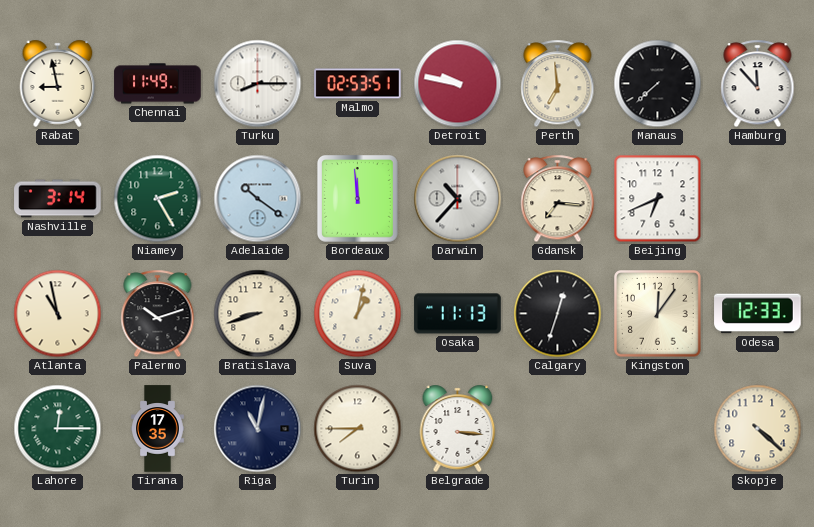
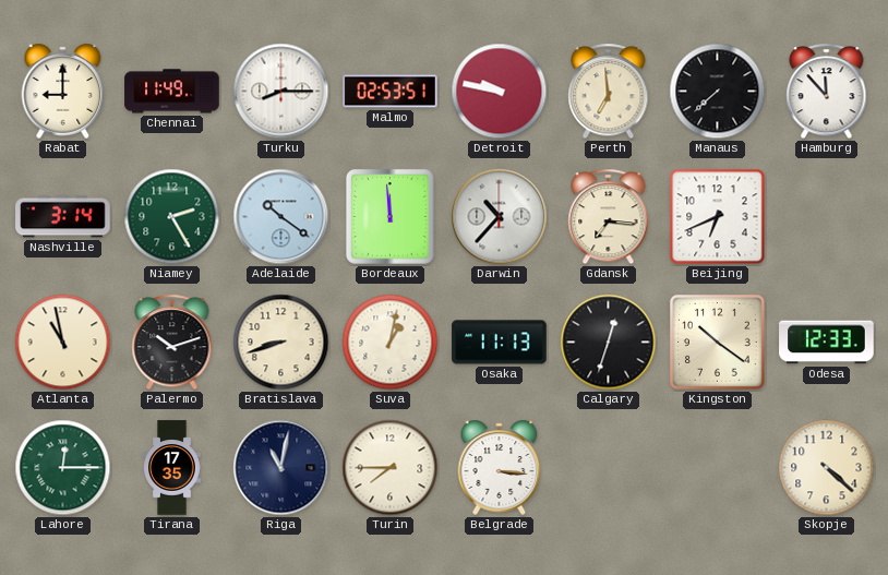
Rabat: 8:58 -> 9:00 (63, 91)
Kingston: 12:06 -> 10:21 (718, 343)
